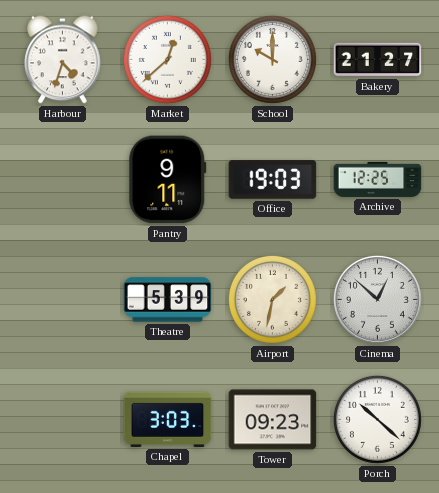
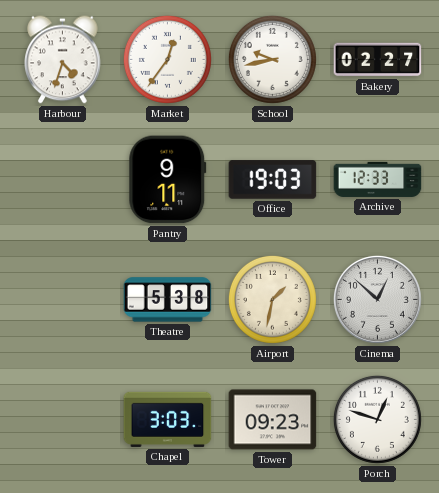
Market: 12:38 -> 12:36 (167, 59)
School: 10:00 -> 9:43 (272, 59)
Bakery: 21:27 -> 02:27 (378, 60)
Archive: 12:25 -> 12:33 (378, 179)
Theatre: 5:39 -> 5:38 (168, 300)
Porch: 10:22 -> 12:48 (377, 419)
